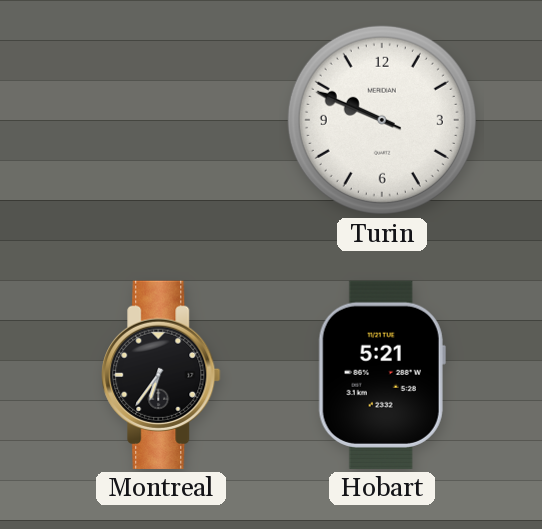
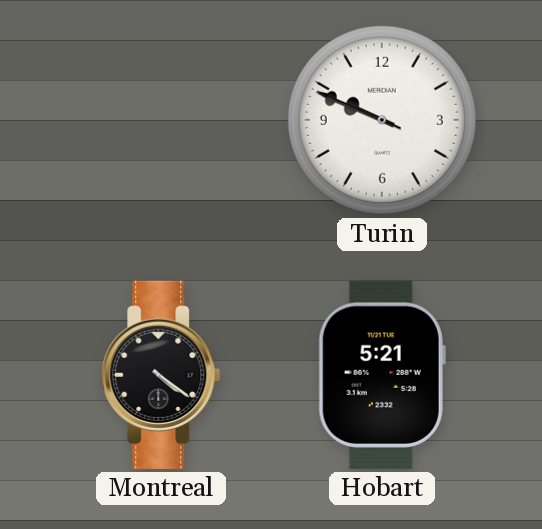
Montreal: 6:36 -> 4:21 (161, 375)
